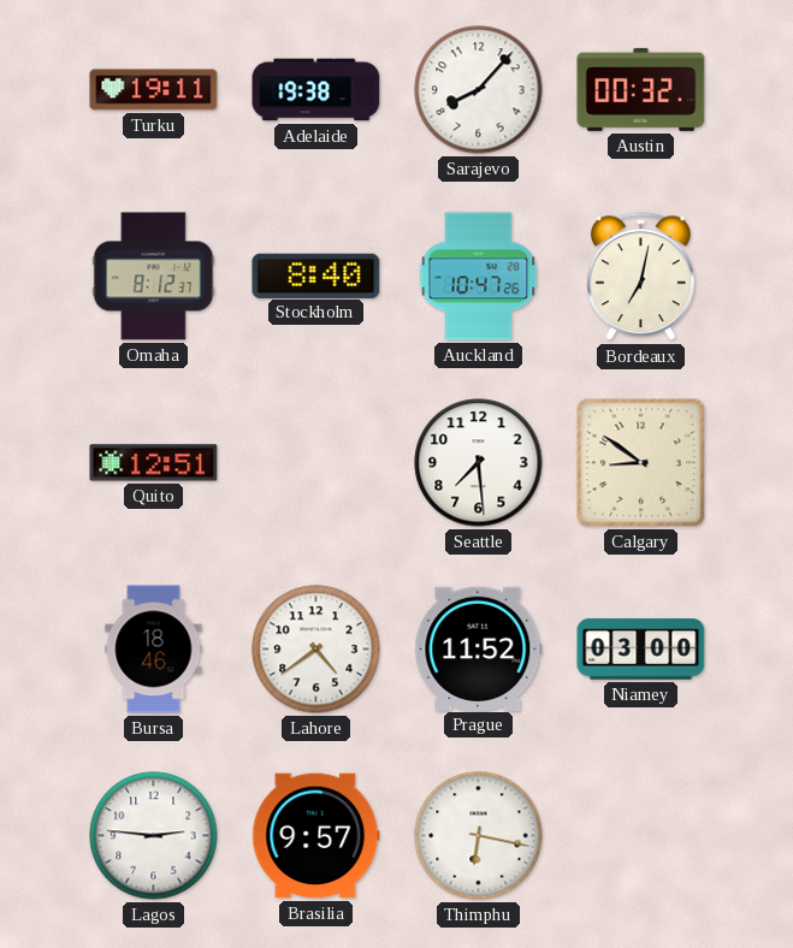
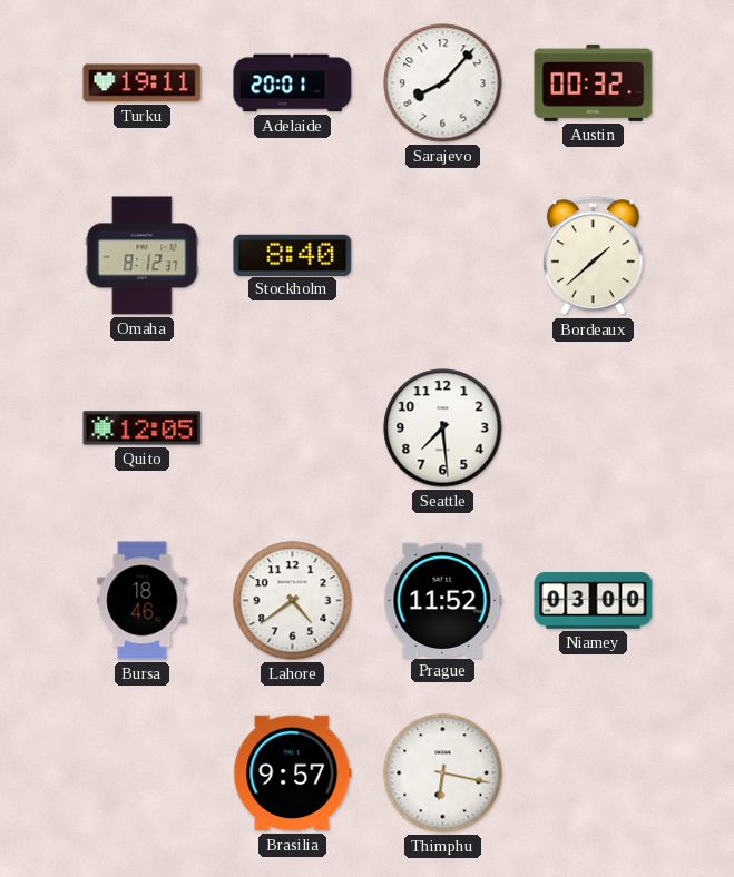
Adelaide: 19:38 -> 20:01 (293, 83)
Auckland: 10:47 -> none (479, 277)
Bordeaux: 7:02 -> 1:38 (593, 256)
Quito: 12:51 -> 12:05 (143, 428)
Calgary: 8:51 -> none (641, 463)
Lagos: 2:46 -> none (154, 836)
